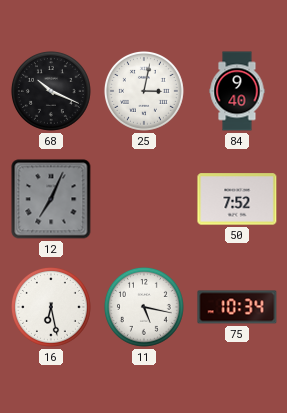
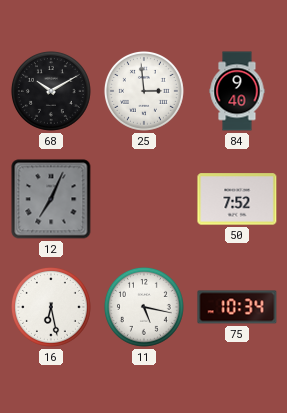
68: 10:19 -> 10:10 (51, 91)
25: 3:02 -> 2:59 (144, 91)
